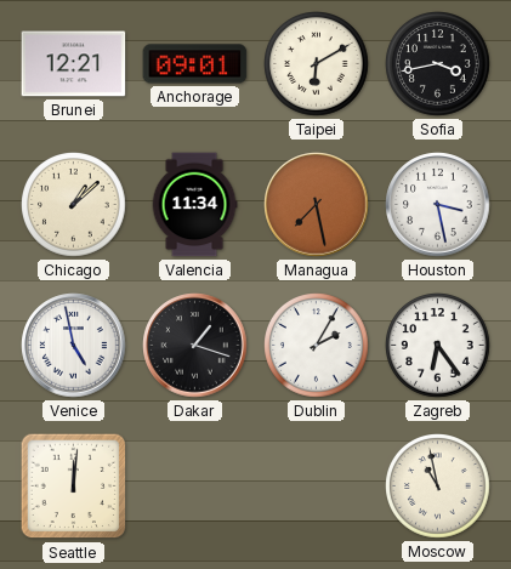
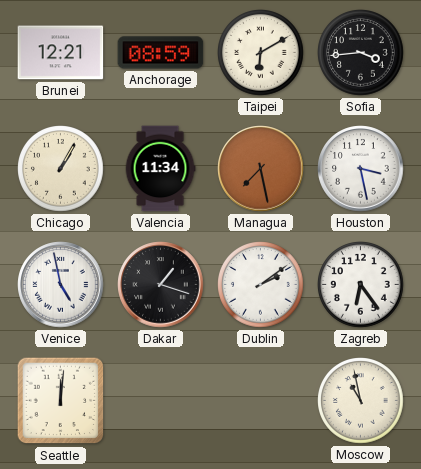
Anchorage: 09:01 -> 08:59 (161, 53)
Sofia: 3:43 -> 3:44 (361, 53)
Chicago: 1:08 -> 1:05 (61, 169)
Dublin: 2:05 -> 2:09 (261, 285)
